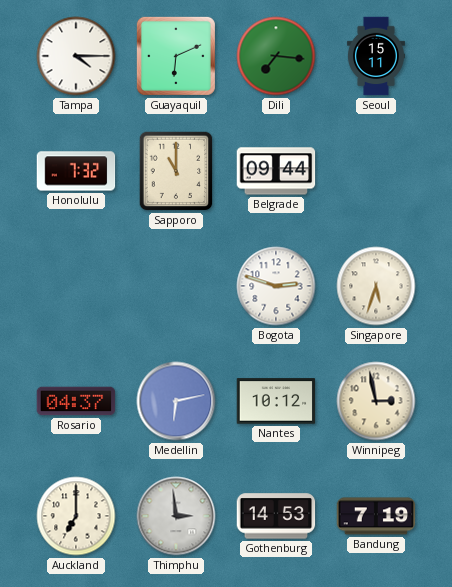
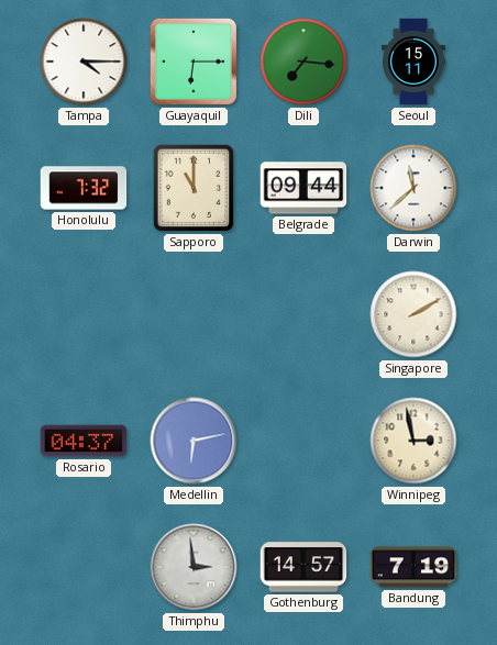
Guayaquil: 6:11 -> 6:15 (194, 62)
Darwin: none -> 11:38 (413, 188)
Bogota: 2:48 -> none (276, 286)
Singapore: 5:33 -> 2:10 (413, 314)
Nantes: 10:12 -> none (276, 401)
Auckland: 7:00 -> none (76, 516)
Gothenburg: 14:53 -> 14:57 (303, 567)
